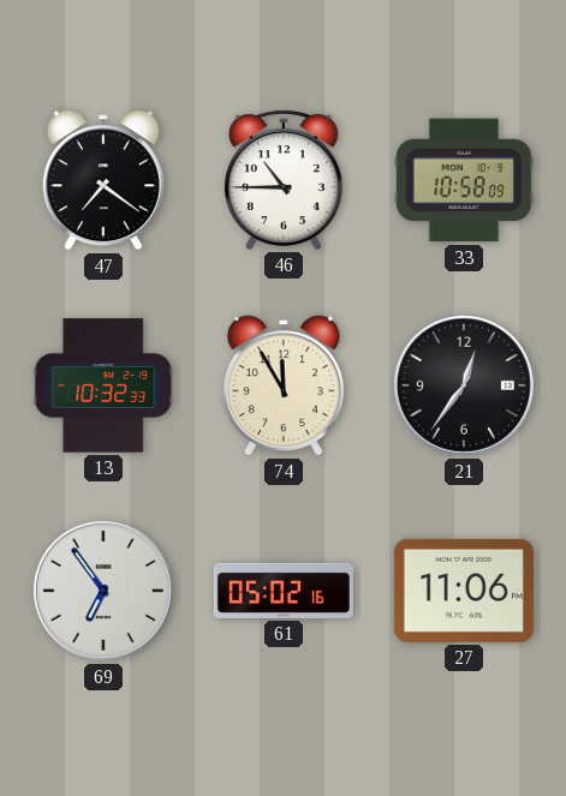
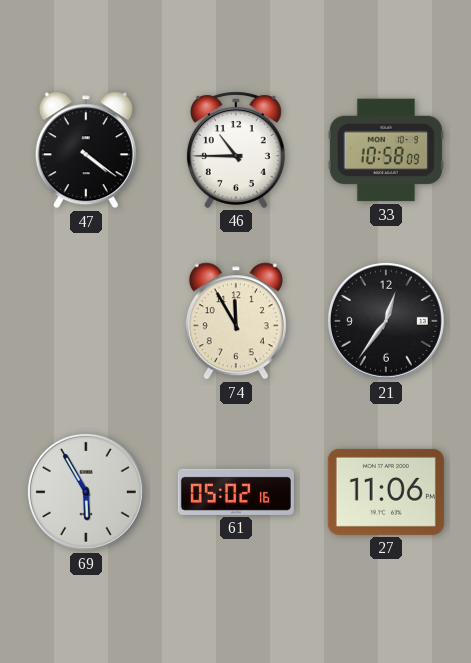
47: 7:21 -> 4:21 (86, 150)
13: 10:32 -> none (103, 385)
69: 6:54 -> 5:55 (86, 492)
